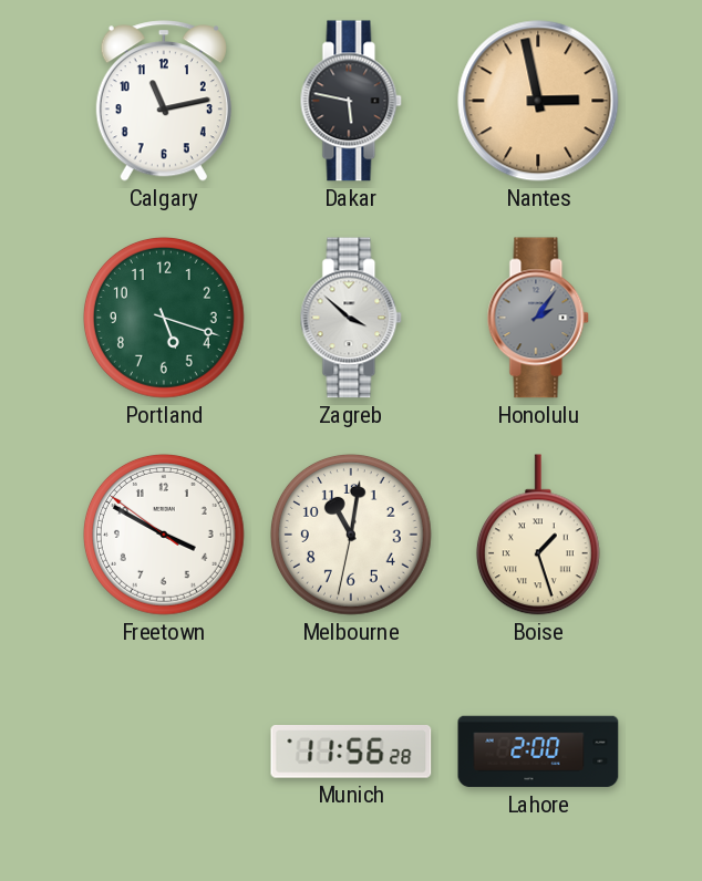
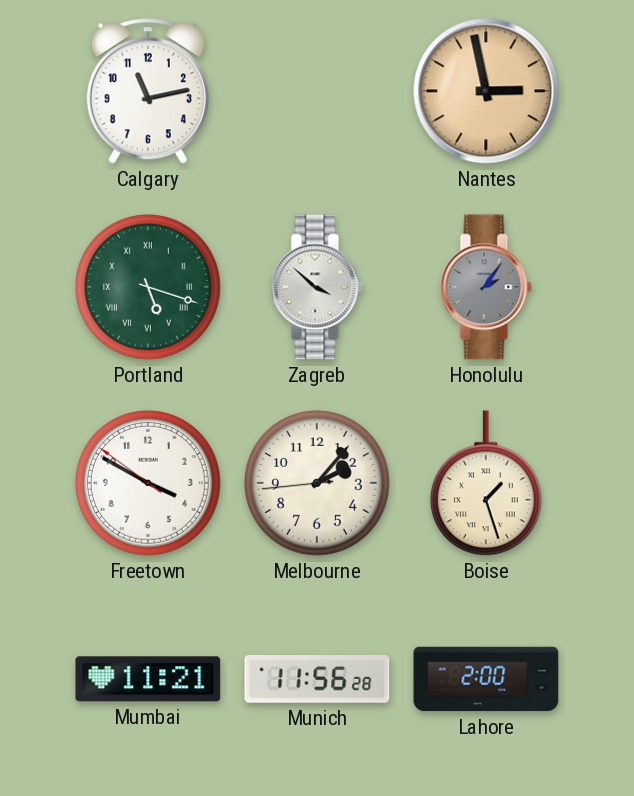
Dakar: 5:47 -> none (351, 101)
Portland numerals: Arabic -> Roman (148, 287)
Melbourne: 11:01 -> 2:06 (317, 483)
Mumbai: none -> 11:21 (148, 679)
